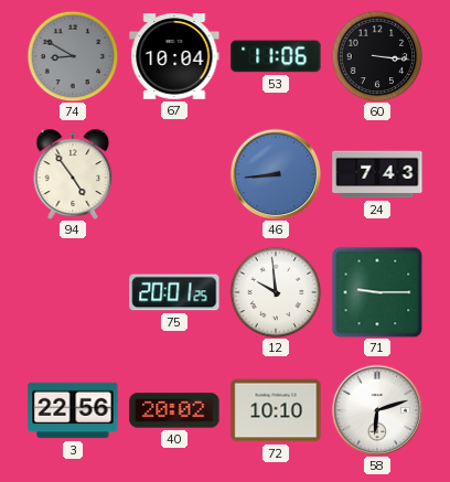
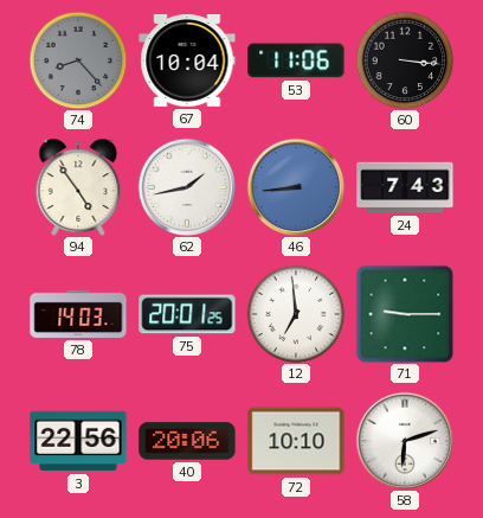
74: 8:50 -> 8:23 (78, 60)
62: none -> 1:43 (187, 187)
78: none -> 14:03 (78, 314)
12: 9:59 -> 6:59 (296, 314)
40: 20:02 -> 20:06 (187, 441)
